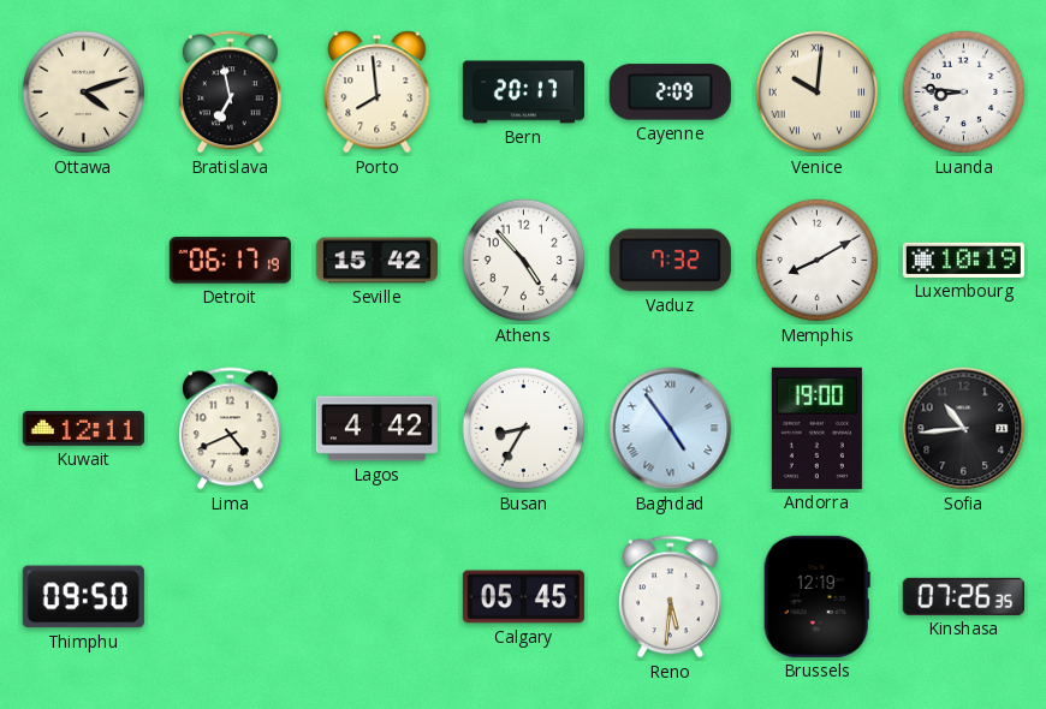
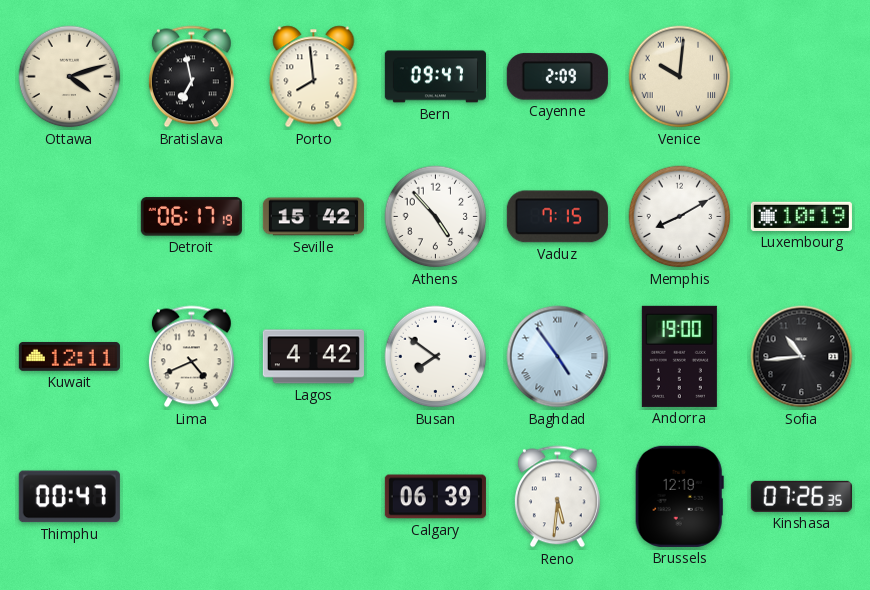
Bern: 20:17 -> 09:47 (435, 77)
Luanda: 8:46 -> none (964, 93)
Vaduz: 7:32 -> 7:15 (557, 217)
Busan: 8:35 -> 7:51 (436, 357)
Thimphu: 09:50 -> 00:47 (69, 497)
Calgary: 05:45 -> 06:39 (435, 497)
